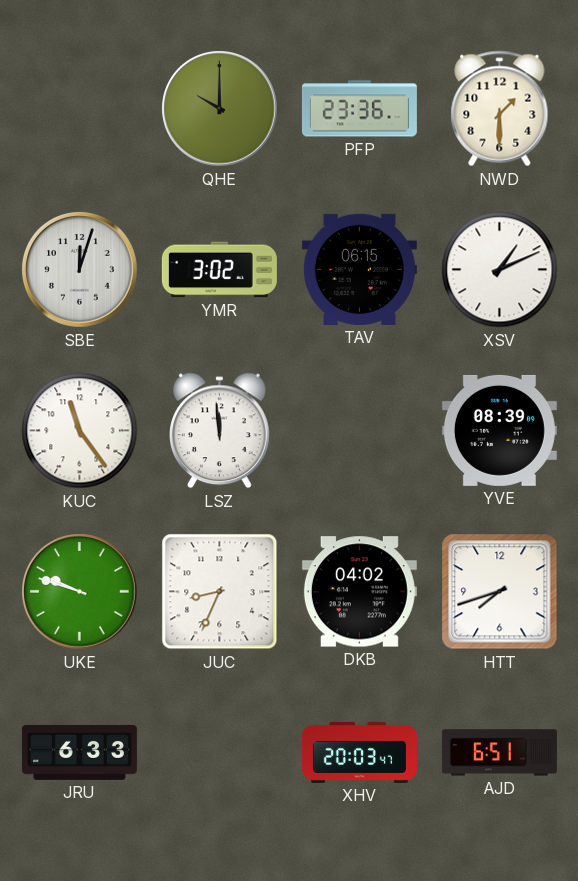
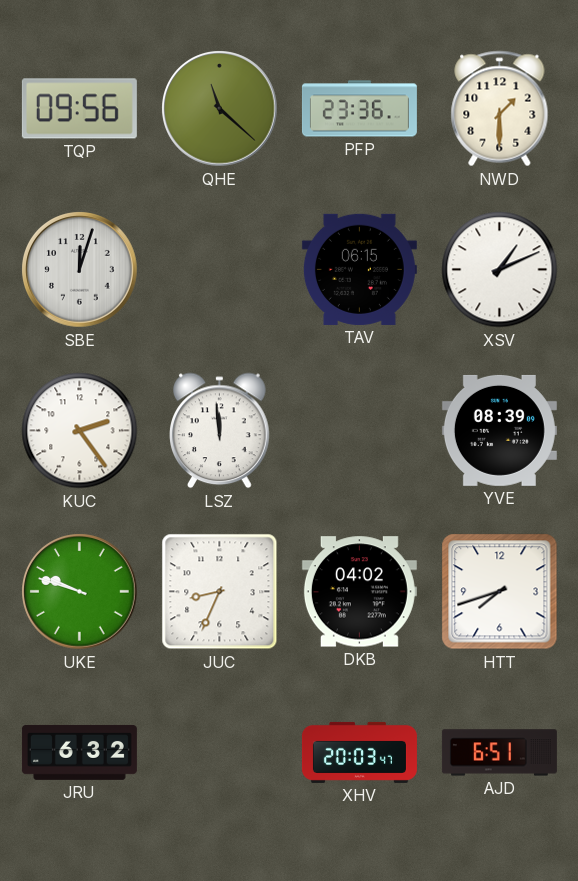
TQP: none -> 09:56 (79, 109)
QHE: 10:00 -> 11:22 (220, 109)
YMR: 3:02 -> none (219, 270)
KUC: 11:24 -> 2:24 (80, 431)
JRU: 6:33 -> 6:32 (79, 752)
